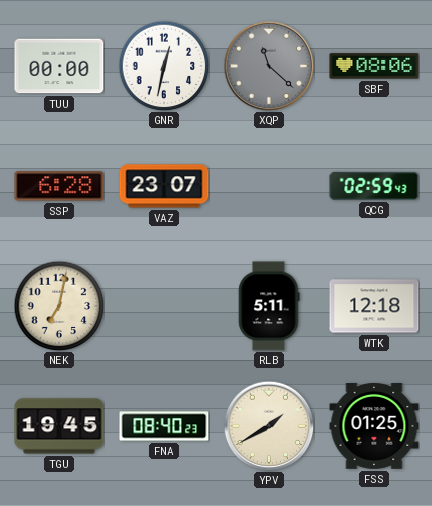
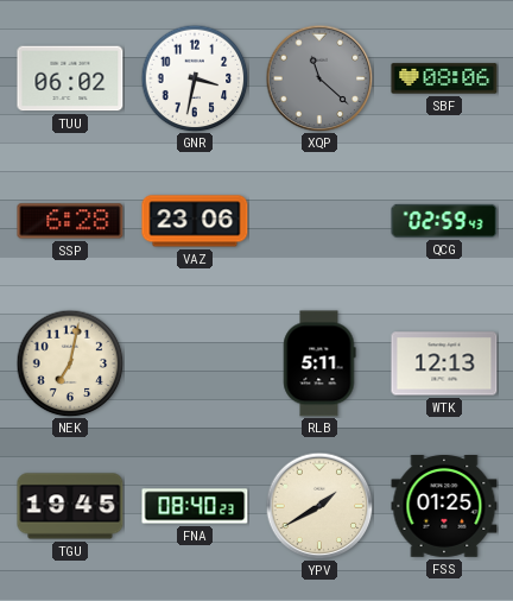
TUU: 00:00 -> 06:02 (70, 78)
GNR: 12:32 -> 3:32 (195, 78)
VAZ: 23:07 -> 23:06 (195, 221)
WTK: 12:18 -> 12:13 (444, 363)
